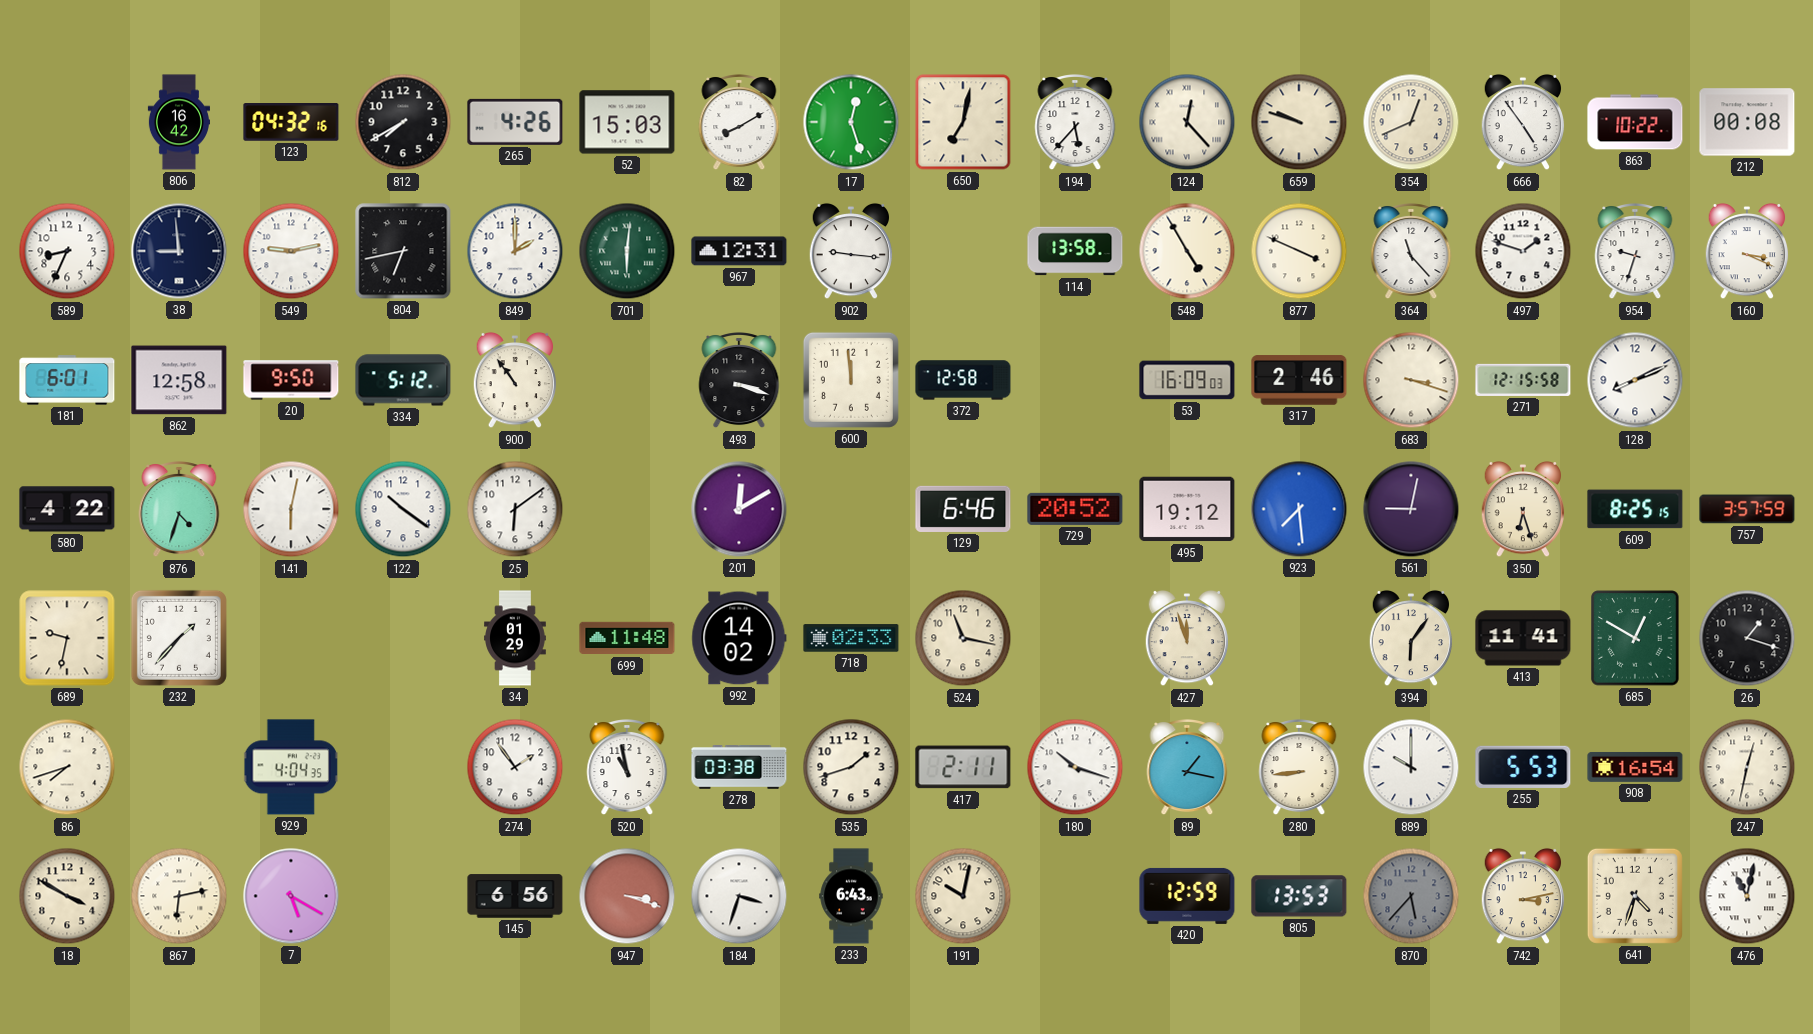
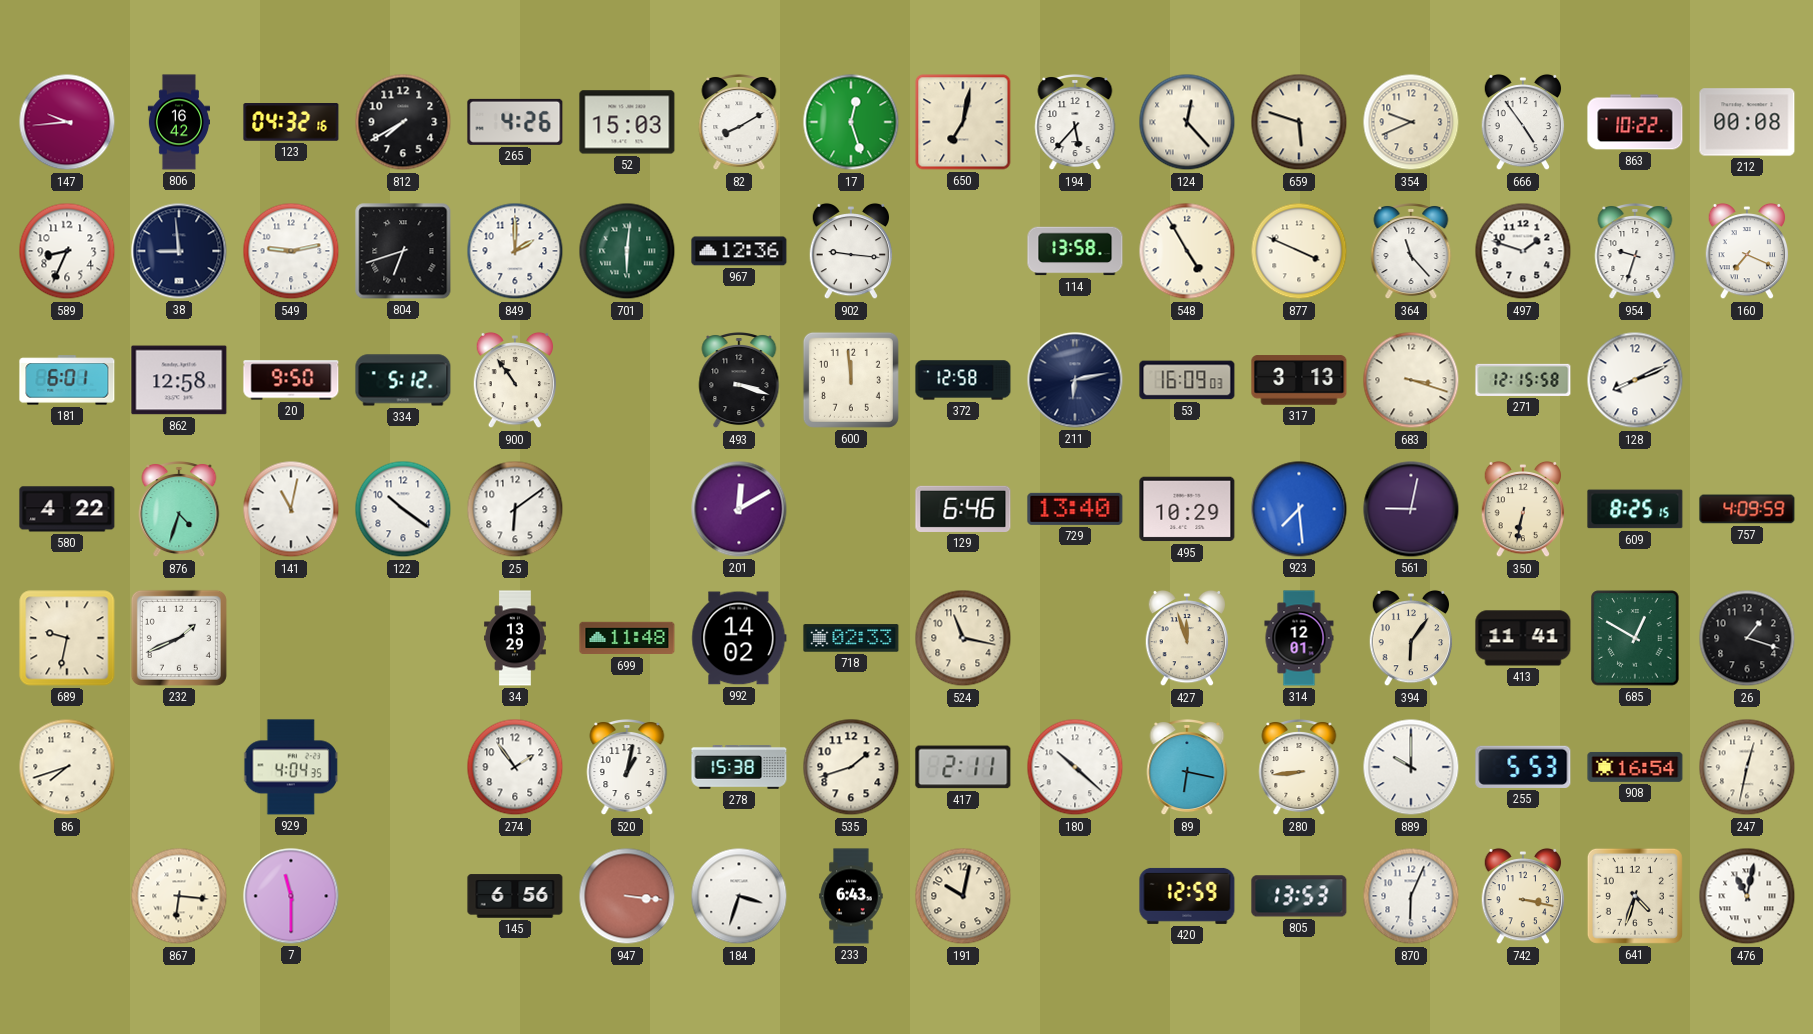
147: none -> 9:44 (67, 122)
659: 9:48 -> 5:48 (1299, 122)
354: 12:41 -> 9:41 (1411, 122)
804: 6:43 -> 6:42 (403, 251)
967: 12:31 -> 12:36 (739, 251)
160: 3:19 -> 7:19 (1747, 251)
211: none -> 6:13 (1075, 380)
317: 2:46 -> 3:13 (1299, 380)
141: 6:02 -> 11:02 (291, 509)
729: 20:52 -> 13:40 (1075, 509)
495: 19:12 -> 10:29 (1187, 509)
350: 6:27 -> 6:32 (1523, 509)
757: 3:57 -> 4:09 (1747, 509)
232: 1:37 -> 1:41 (179, 638)
34: 01:29 -> 13:29 (515, 638)
314: none -> 12:01 (1299, 638)
520: 10:58 -> 1:02 (627, 768)
278: 03:38 -> 15:38 (739, 767)
180: 10:18 -> 10:22 (1075, 767)
89: 1:17 -> 6:17 (1187, 768)
18: 3:50 -> none (67, 896)
867: 6:13 -> 6:16 (179, 896)
7: 5:20 -> 11:30 (291, 896)
947: 3:18 -> 3:16 (627, 896)
870: 5:37 -> 6:04 (1411, 896)
870 dial: grey -> white (1411, 896)
742: 3:13 -> 3:17 (1523, 896)
